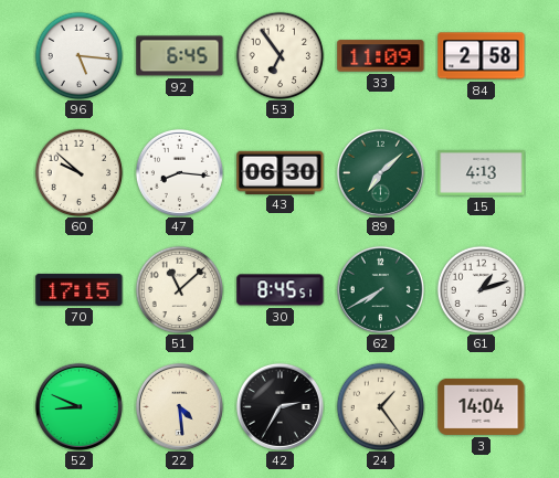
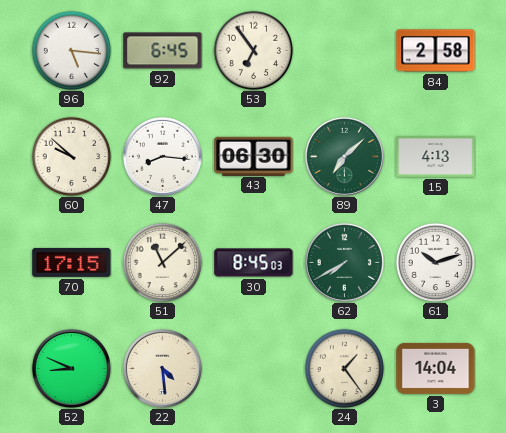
33: 11:09 -> none (381, 56)
30: 8:45:51 -> 8:45:03 (254, 263)
61: 1:12 -> 10:12 (435, 262)
42: 2:35 -> none (279, 406)
